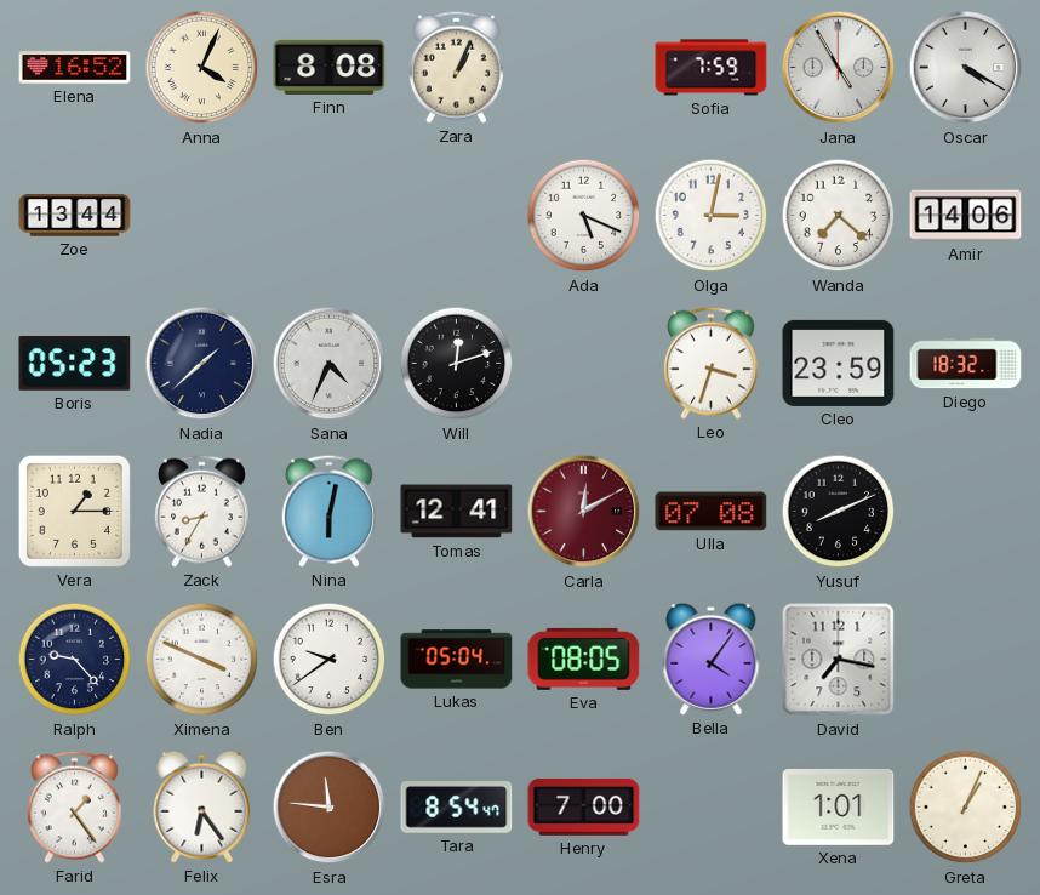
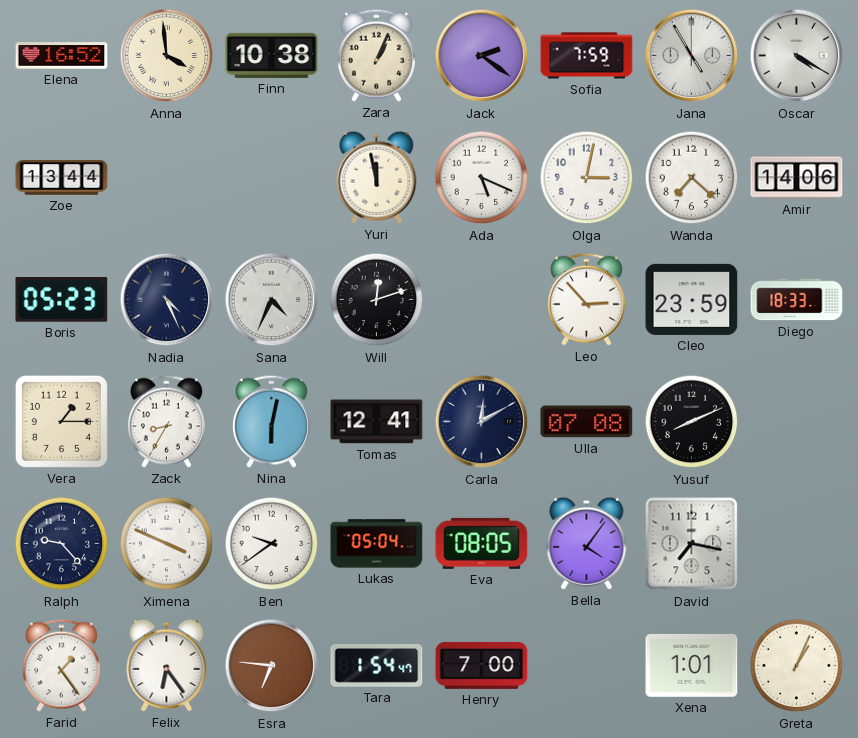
Anna: 4:04 -> 3:59 (167, 56)
Finn: 8:08 -> 10:38 (272, 55)
Jack: none -> 2:21 (482, 56)
Yuri: none -> 11:58 (377, 177)
Nadia: 1:38 -> 4:26 (167, 300)
Leo: 3:33 -> 2:53 (586, 299)
Diego: 18:32 -> 18:33 (797, 300)
Carla dial: burgundy -> navy (482, 422)
Esra: 11:46 -> 6:46 (272, 666)
Tara: 8:54 -> 1:54 (377, 666)
